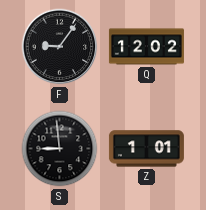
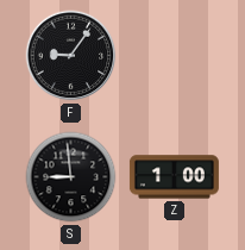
Q: 12:02 -> none (146, 47)
Z: 1:01 -> 1:00 (174, 177)
